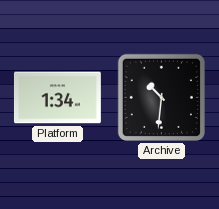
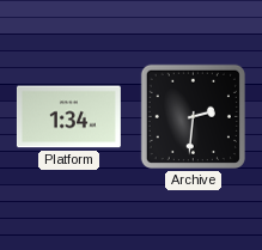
Archive: 10:31 -> 2:31 (193, 116)
